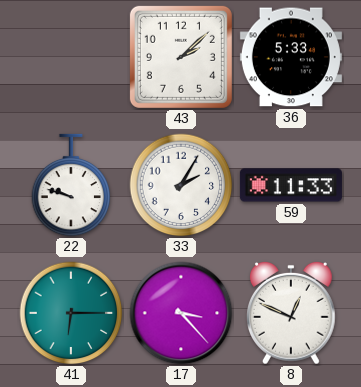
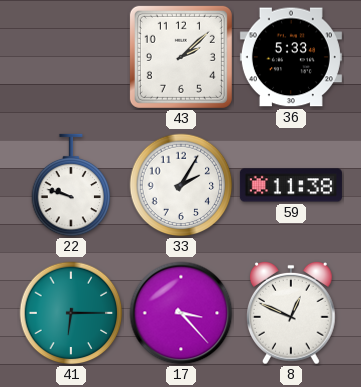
59: 11:33 -> 11:38 (291, 185)
